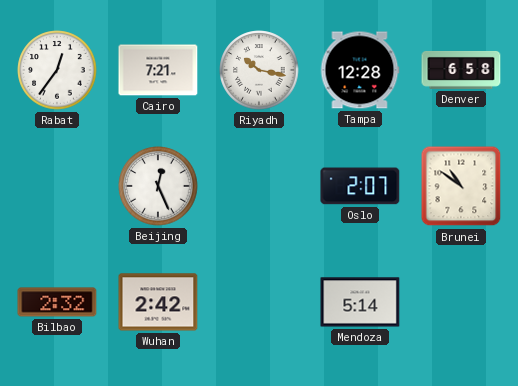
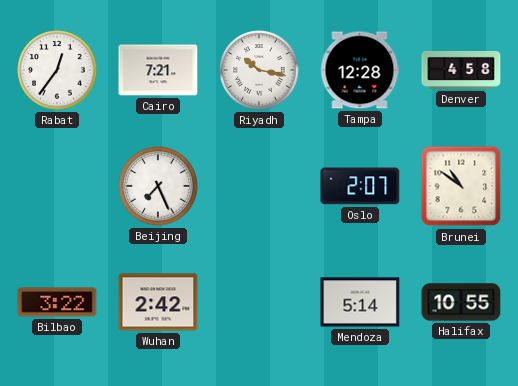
Denver: 6:58 -> 4:58 (461, 70)
Beijing: 12:26 -> 7:26 (158, 186)
Bilbao: 2:32 -> 3:22 (57, 302)
Halifax: none -> 10:55 (461, 302)
